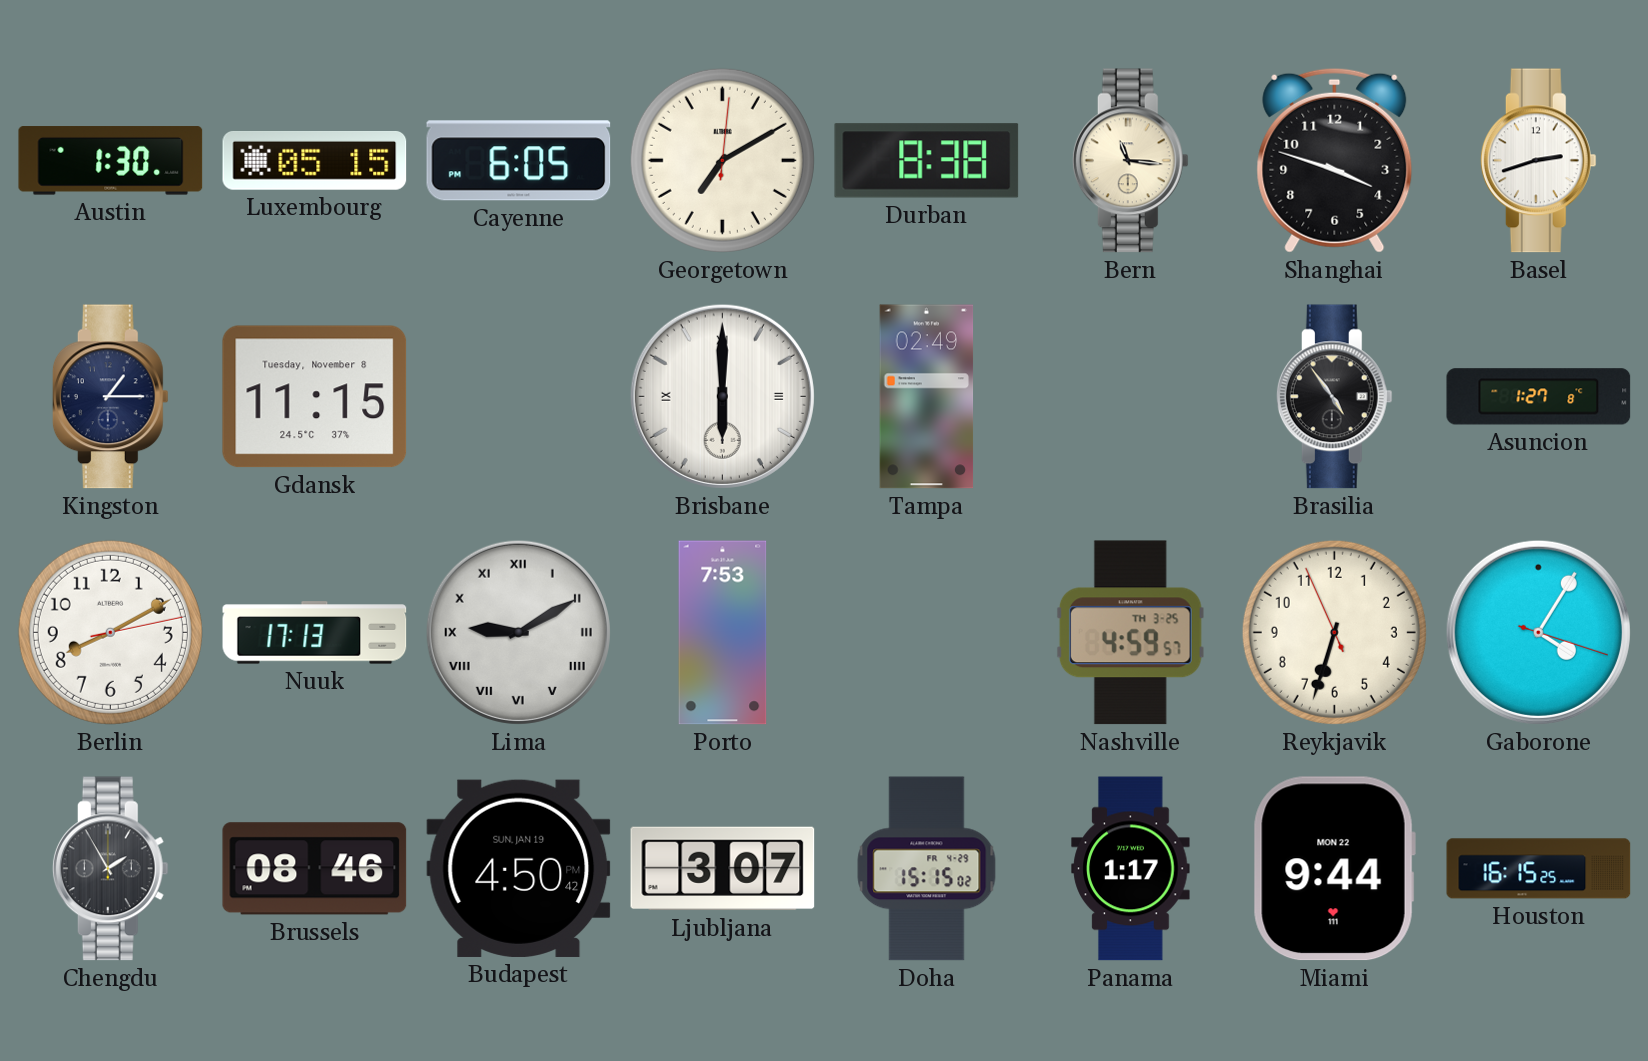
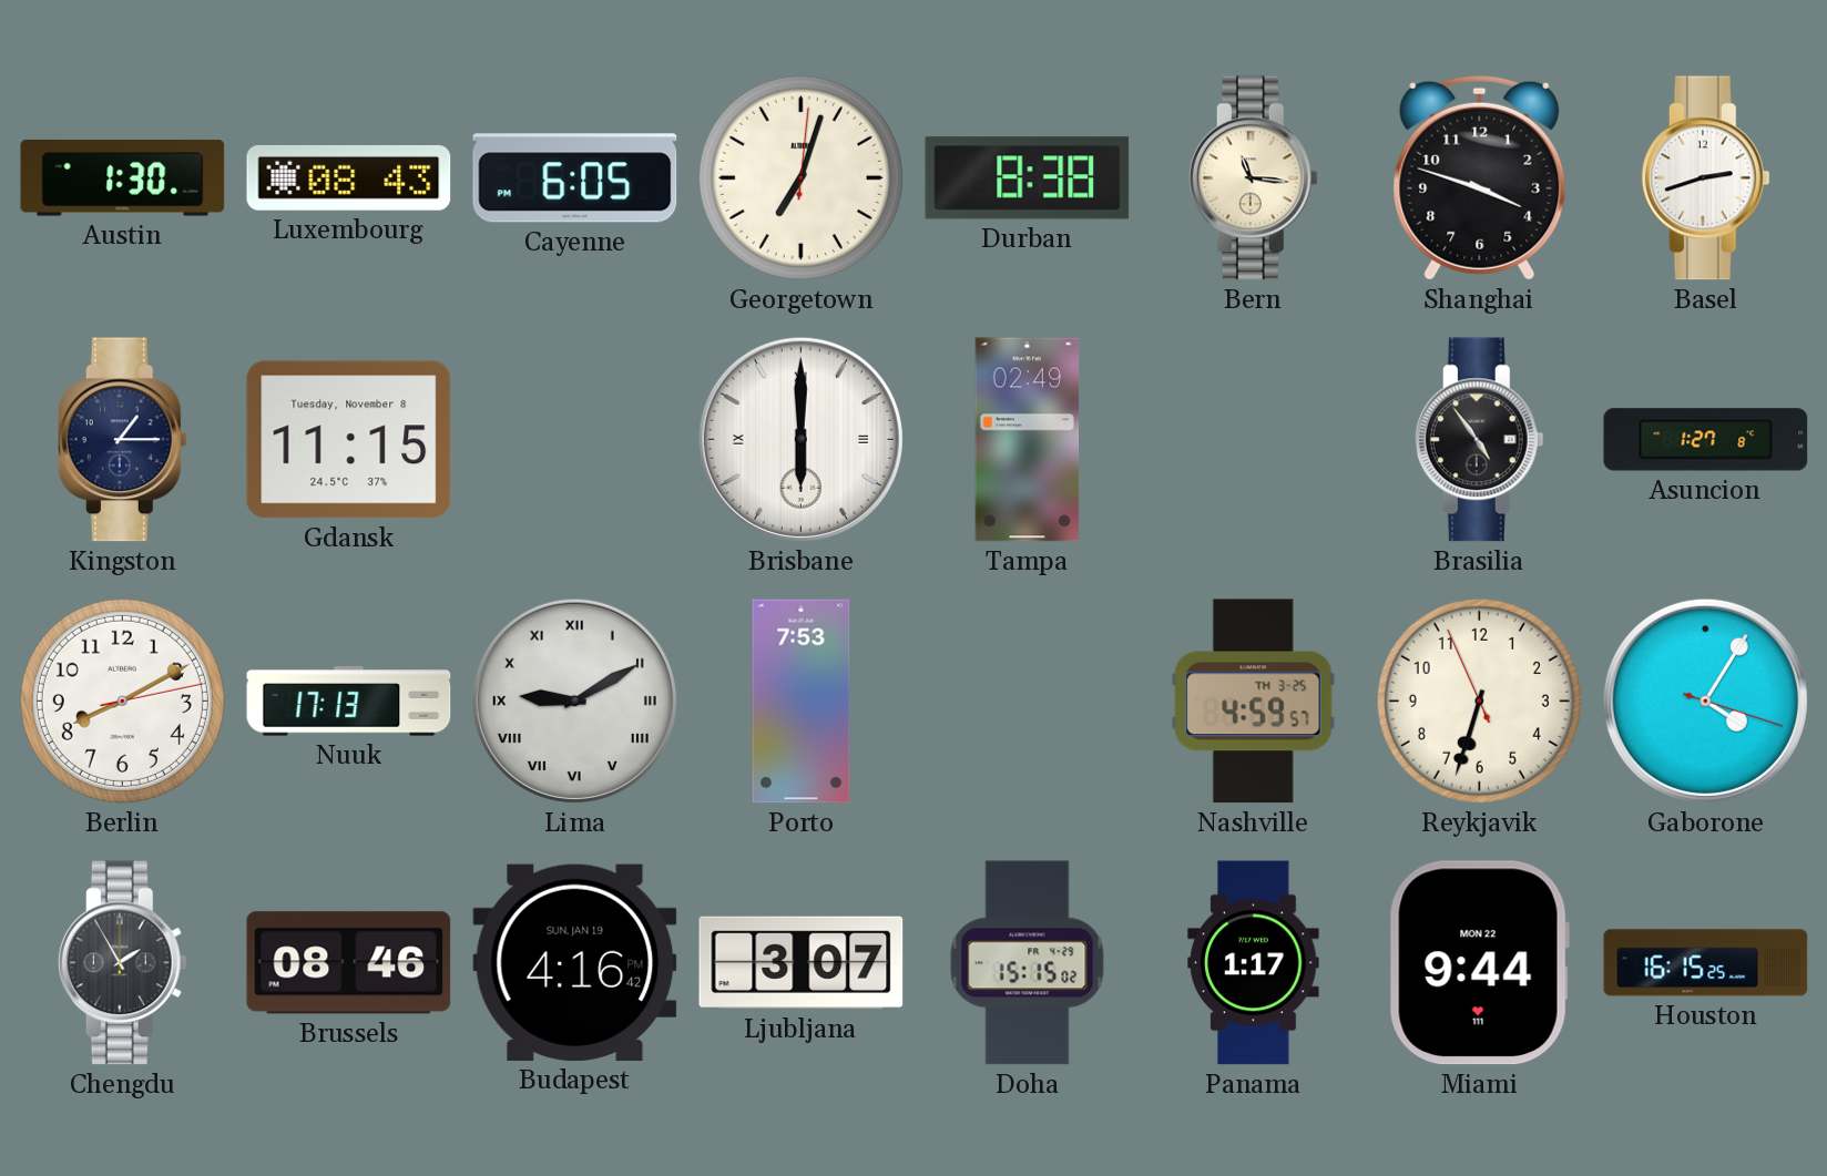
Luxembourg: 05:15 -> 08:43 (349, 177)
Georgetown: 7:10 -> 7:03 (800, 177)
Budapest: 4:50 -> 4:16 (575, 962)
